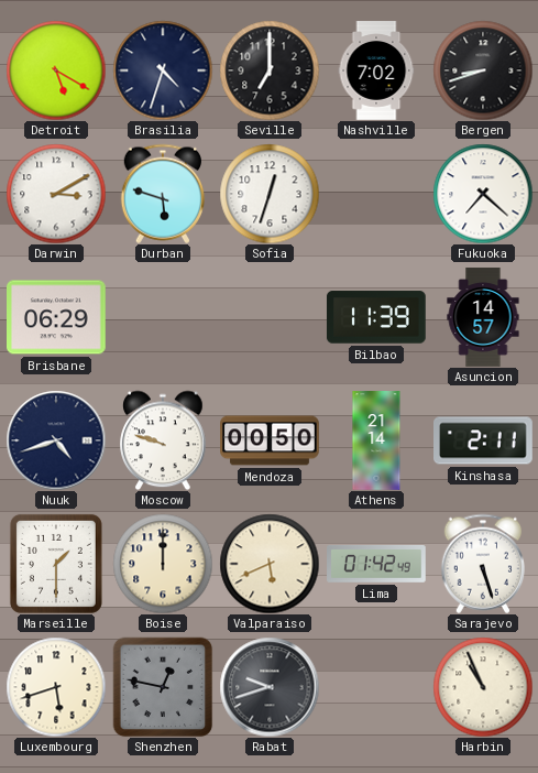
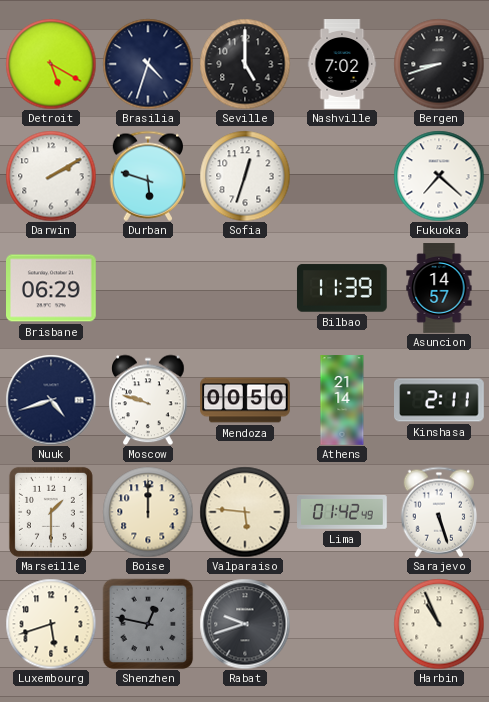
Seville: 7:00 -> 5:00 (245, 64)
Darwin: 3:10 -> 2:10 (51, 176)
Valparaiso: 5:41 -> 5:46 (245, 512)
